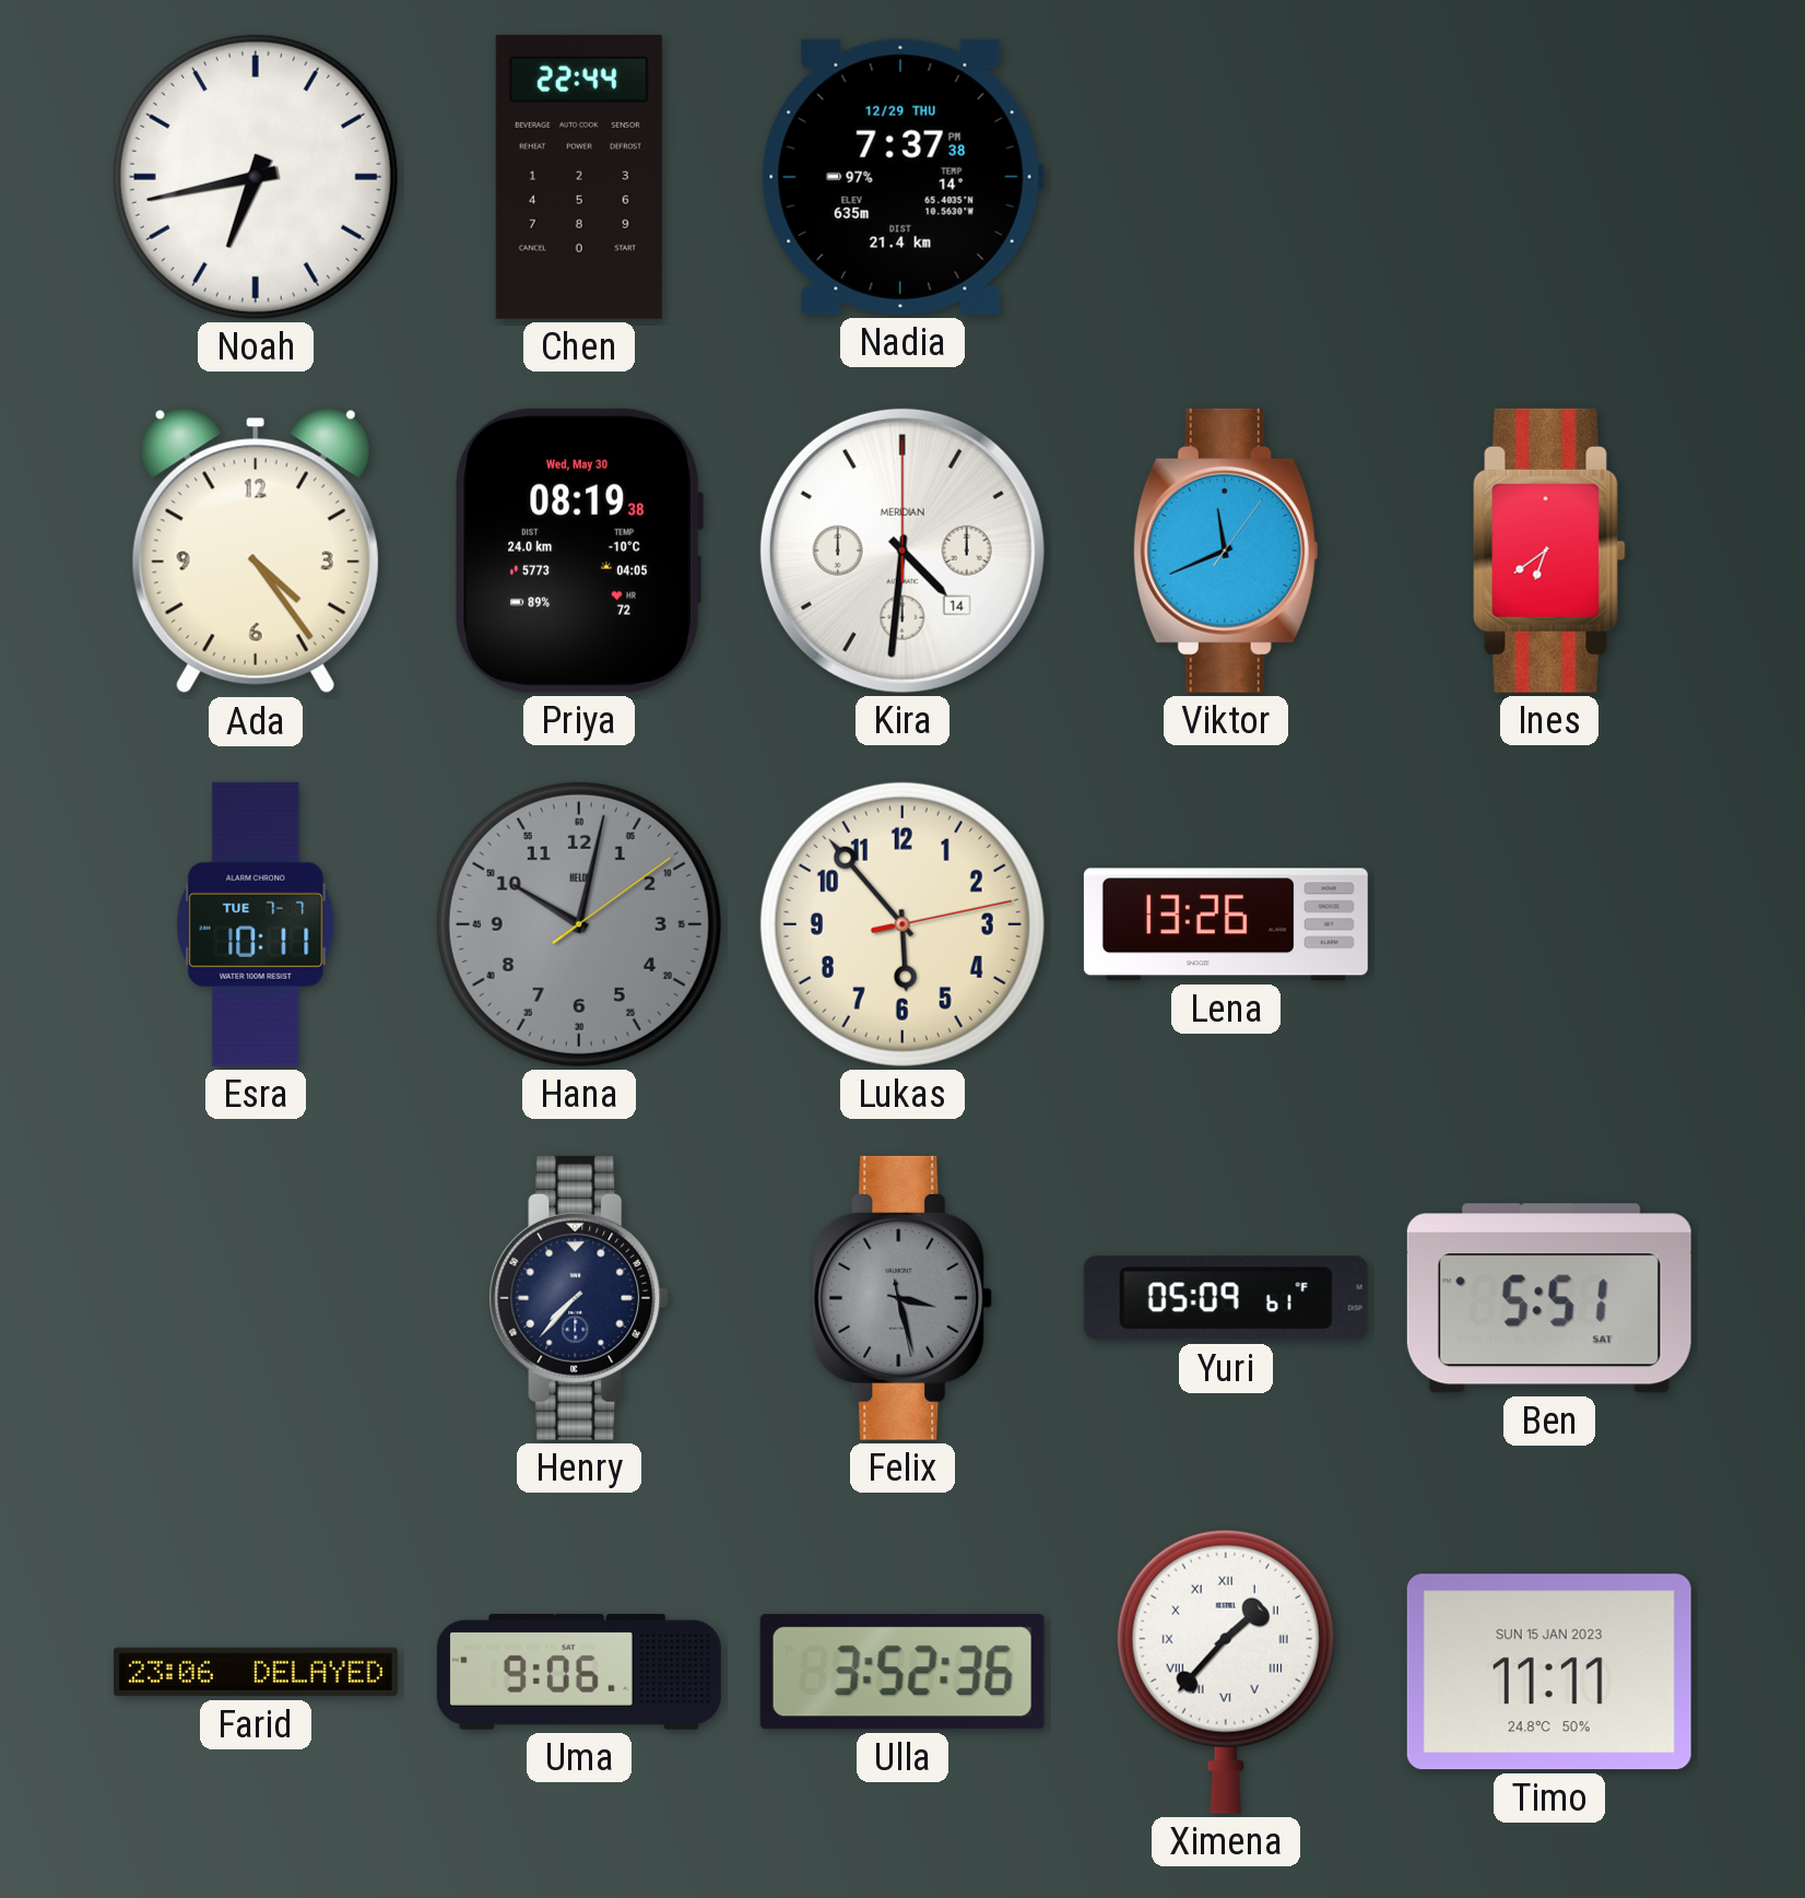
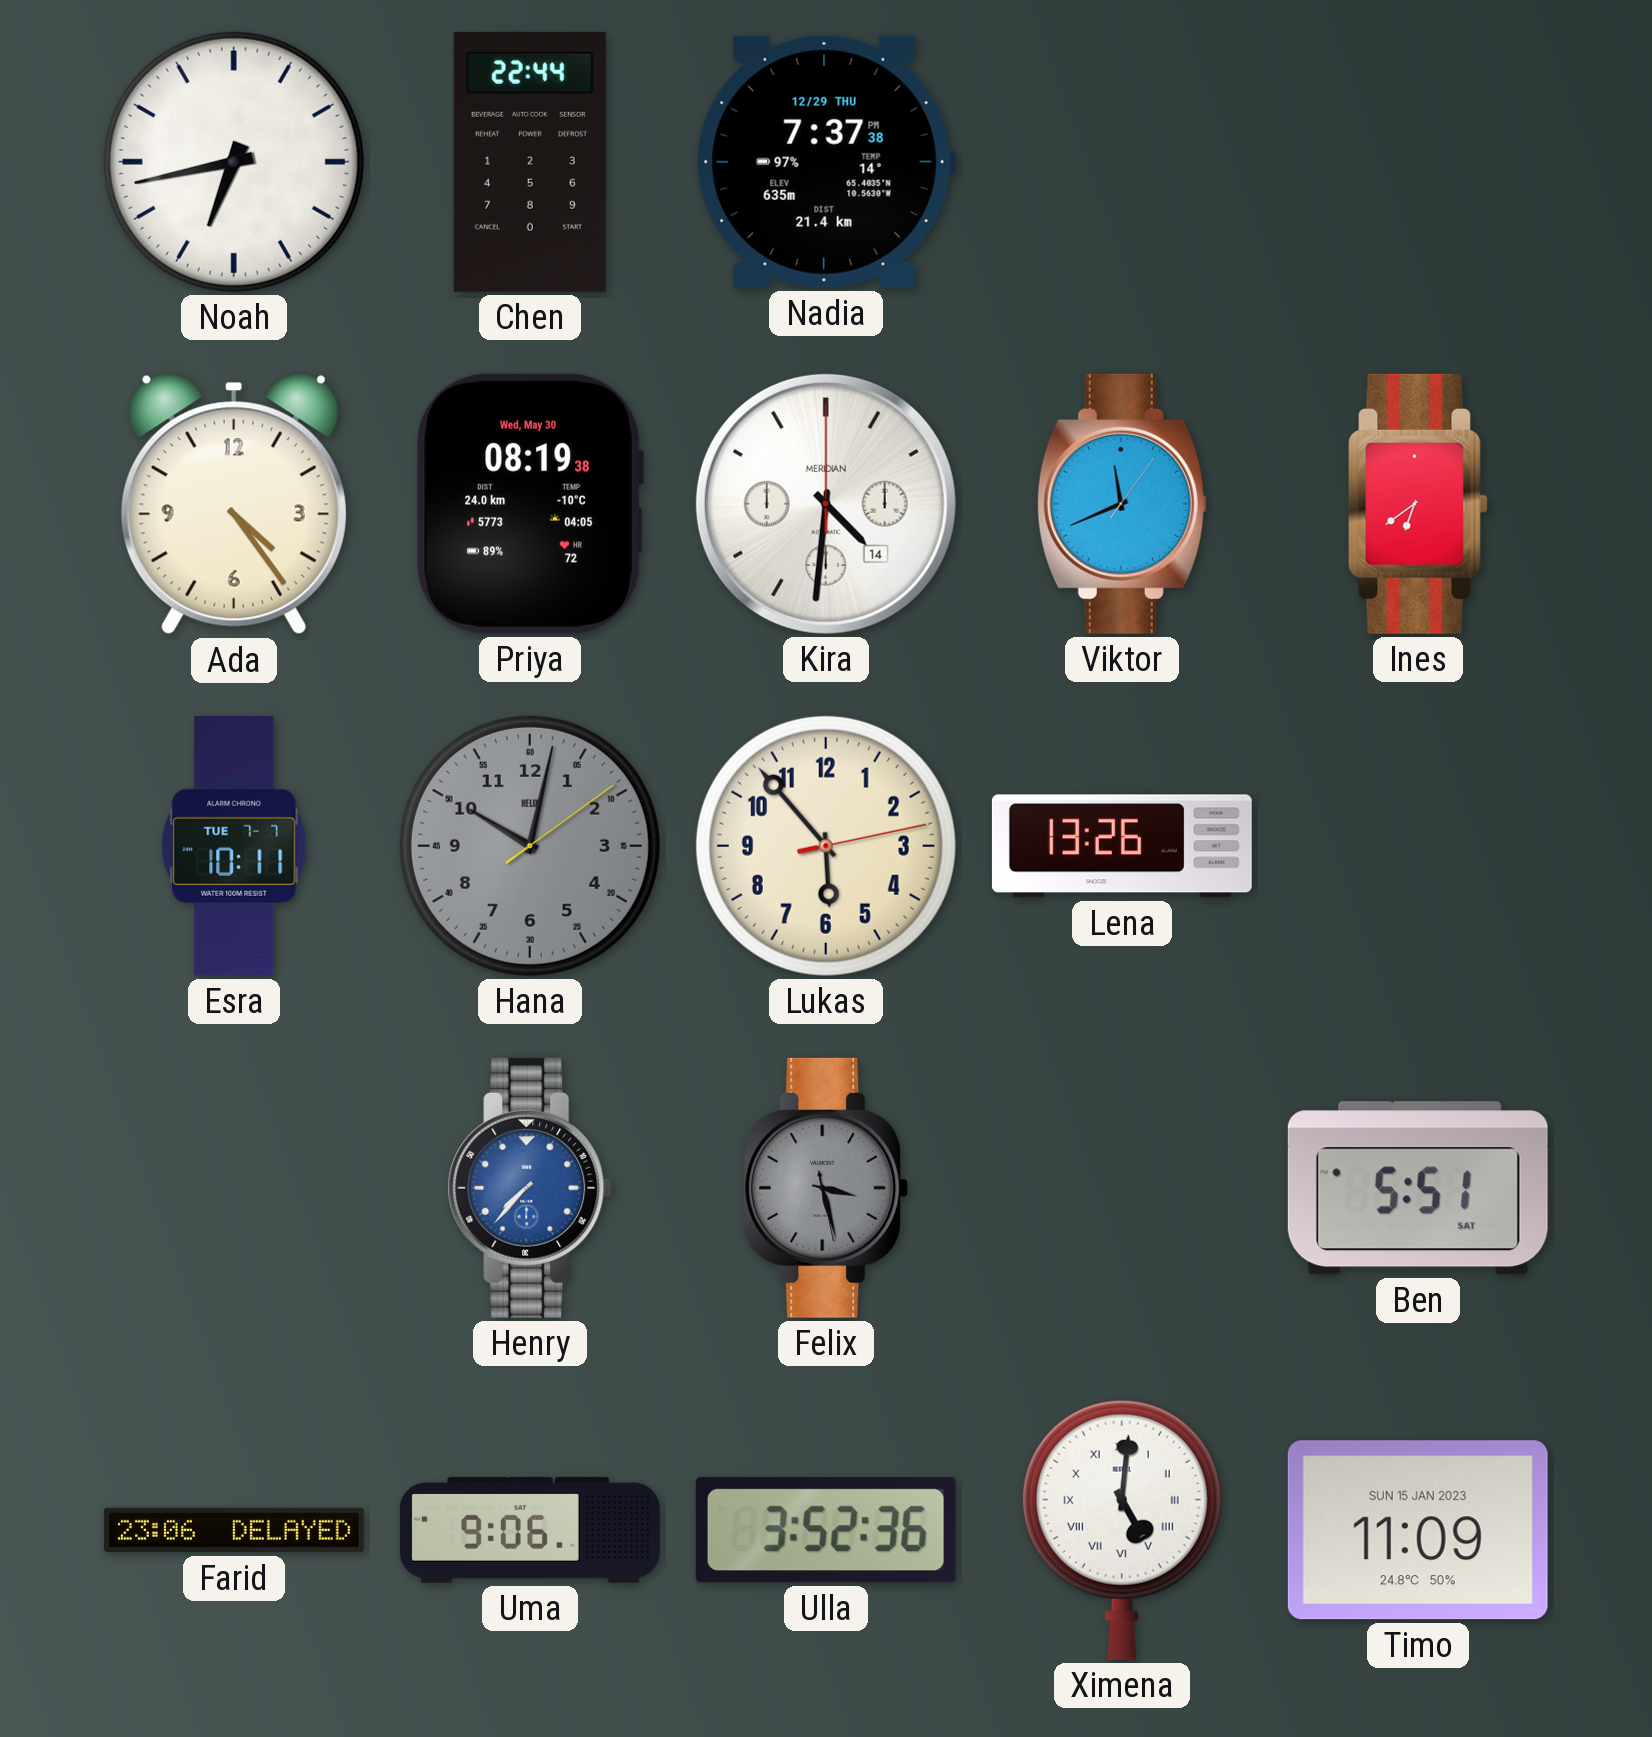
Henry dial: navy -> blue (530, 1188)
Yuri: 05:09 -> none (1226, 1298)
Ximena: 1:37 -> 5:01 (1122, 1530)
Timo: 11:11 -> 11:09 (1418, 1530)
